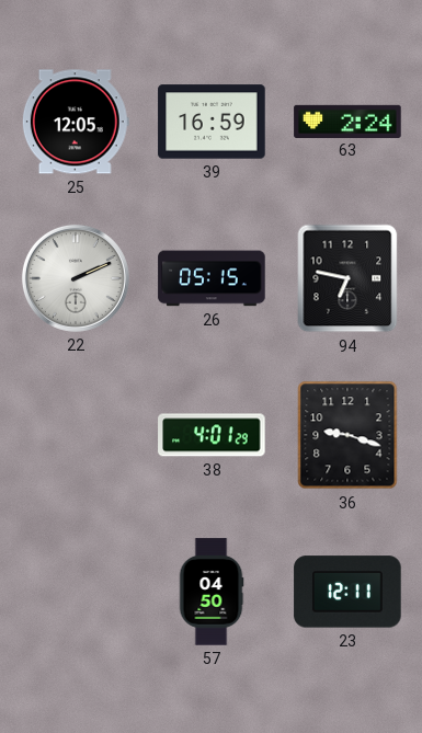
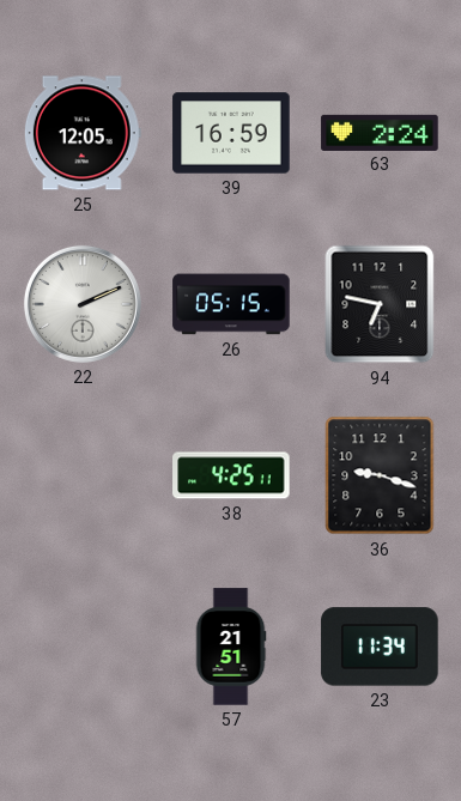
38: 4:01 -> 4:25 (231, 475)
57: 04:50 -> 21:51 (231, 647)
23: 12:11 -> 11:34 (380, 647)
